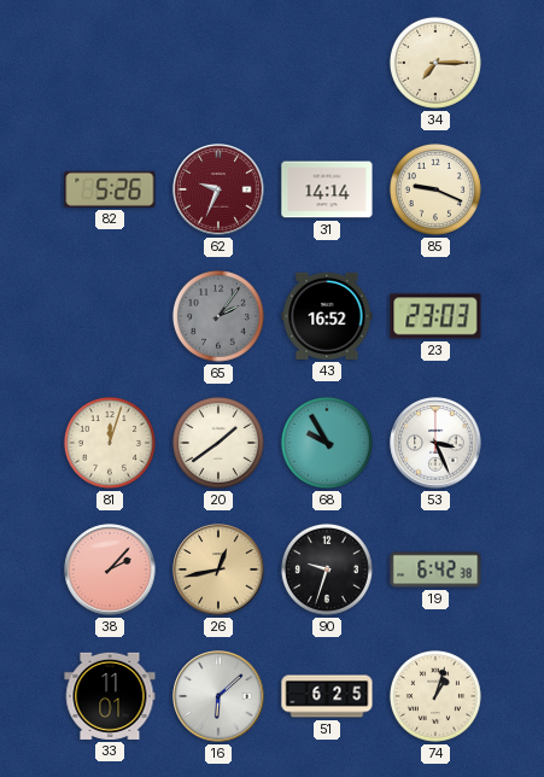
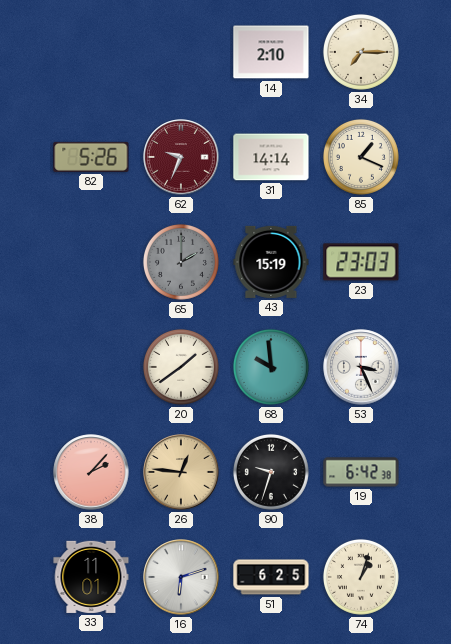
14: none -> 2:10 (271, 52)
85: 9:19 -> 1:19 (361, 157)
65: 2:06 -> 2:00 (181, 262)
43: 16:52 -> 15:19 (271, 262)
81: 12:03 -> none (110, 443)
68: 9:55 -> 9:59 (271, 367)
26: 12:43 -> 12:46 (181, 472)
16: 6:08 -> 6:12 (181, 577)
